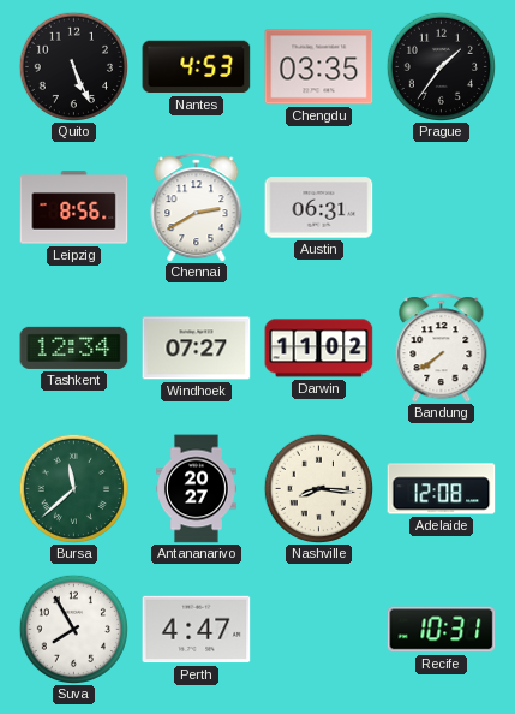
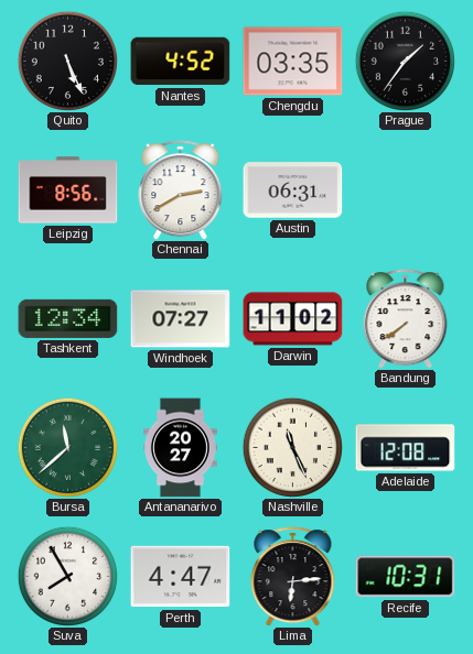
Nantes: 4:53 -> 4:52 (181, 62)
Nashville: 8:16 -> 11:26 (292, 447)
Lima: none -> 6:14 (293, 577)
